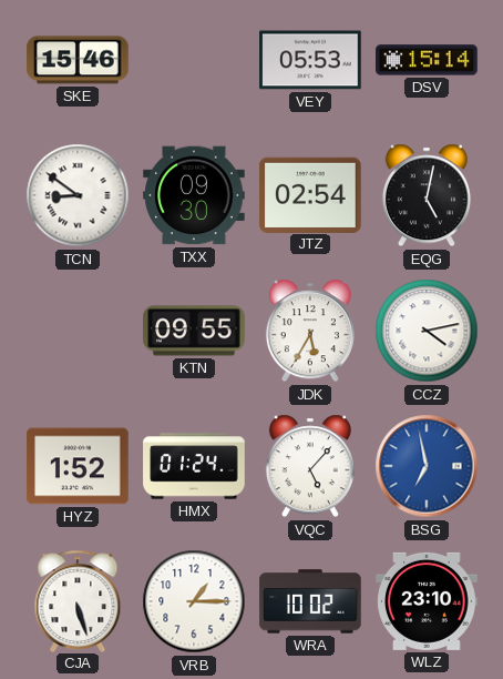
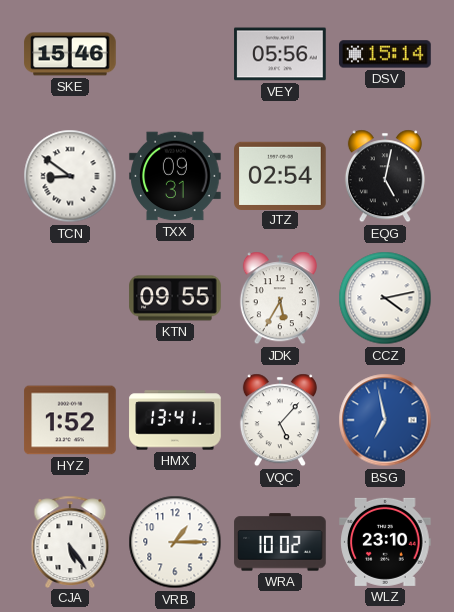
VEY: 05:53 -> 05:56 (280, 54)
TXX: 09:30 -> 09:31 (175, 176)
HMX: 01:24 -> 13:41 (175, 420)
CJA: 5:27 -> 5:24 (70, 541)
